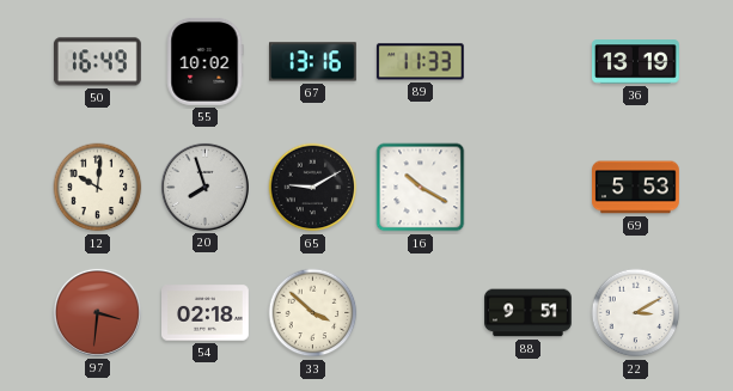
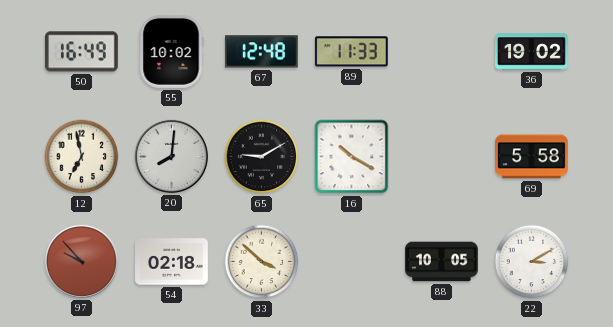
67: 13:16 -> 12:48 (261, 52)
36: 13:19 -> 19:02 (532, 52)
12: 10:01 -> 6:58 (82, 157)
20: 7:57 -> 8:01 (171, 156)
69: 5:53 -> 5:58 (532, 157)
97: 3:31 -> 9:53 (81, 261)
88: 9:51 -> 10:05 (442, 262)
